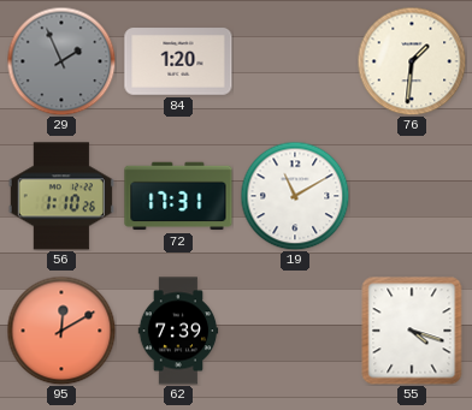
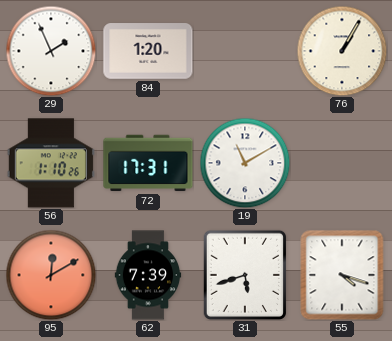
29 dial: grey -> white (51, 51)
76: 1:31 -> 1:05 (342, 51)
31: none -> 5:42 (244, 274)
